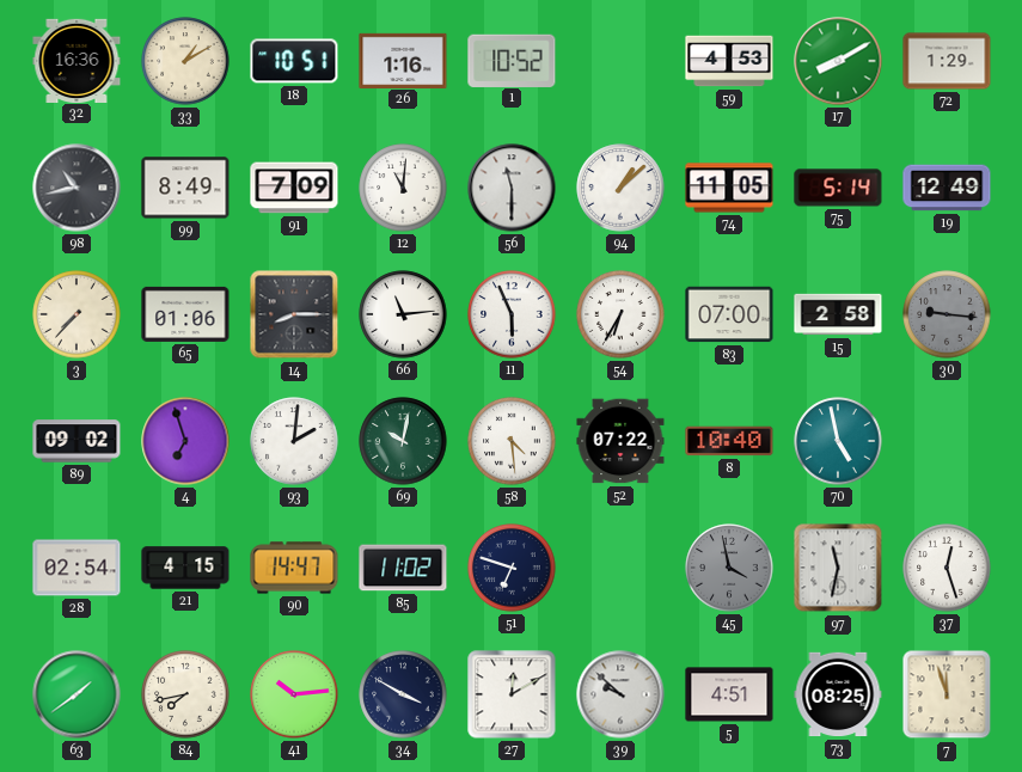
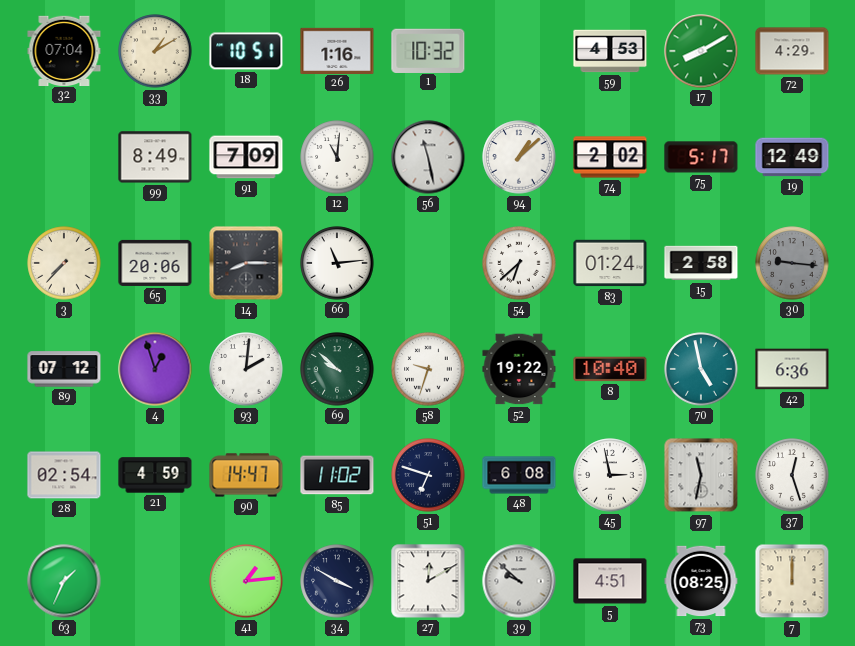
32: 16:36 -> 07:04 (64, 50)
1: 10:52 -> 10:32 (428, 50)
72: 1:29 -> 4:29 (792, 51)
98: 10:43 -> none (77, 188)
56: 11:30 -> 11:28 (428, 157)
74: 11:05 -> 2:02 (610, 157)
75: 5:14 -> 5:17 (701, 157)
65: 01:06 -> 20:06 (155, 263)
11: 5:56 -> none (512, 314)
54: 6:35 -> 6:38 (519, 263)
83: 07:00 -> 01:24 (610, 263)
89: 09:02 -> 07:12 (64, 369)
4: 6:57 -> 12:57 (155, 369)
69: 10:02 -> 9:52 (337, 369)
58: 4:29 -> 9:33 (428, 369)
52: 07:22 -> 19:22 (519, 369)
42: none -> 6:36 (792, 369)
21: 4:15 -> 4:59 (155, 475)
48: none -> 6:08 (519, 475)
45: 3:58 -> 2:58 (610, 475)
45 dial: grey -> white (610, 475)
63: 1:39 -> 1:34 (64, 581)
84: 7:43 -> none (185, 694)
41: 10:14 -> 1:14 (246, 581)
7: 11:57 -> 12:00 (792, 581)
